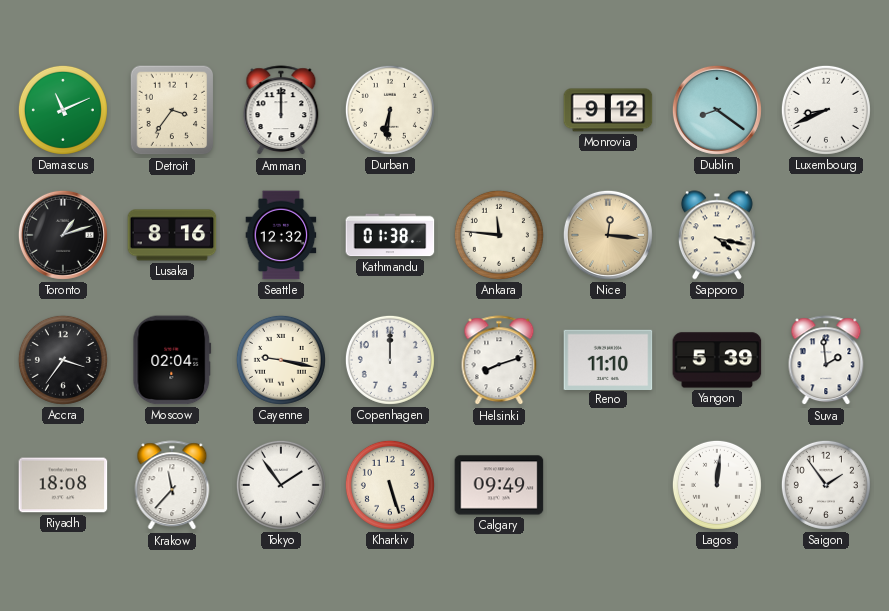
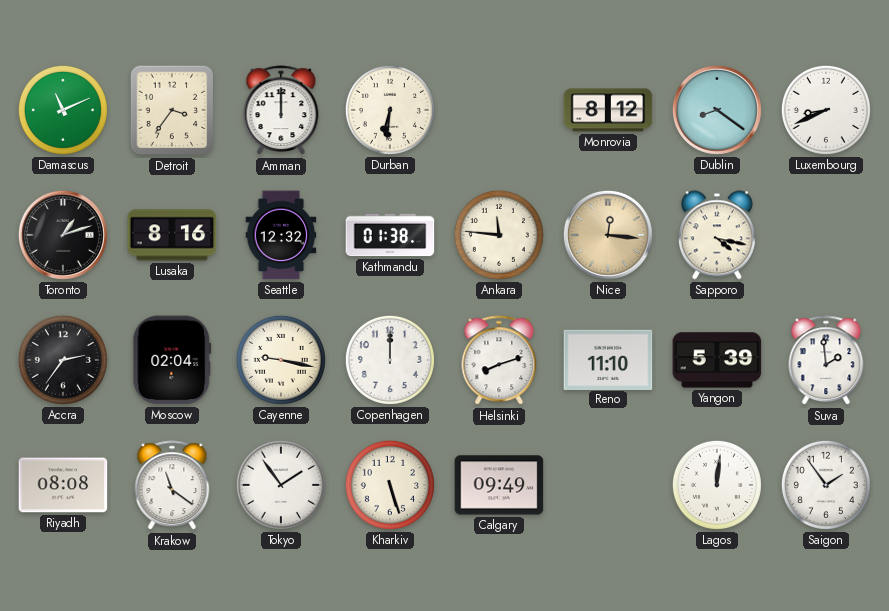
Monrovia: 9:12 -> 8:12 (608, 110)
Accra: 3:36 -> 2:36 (63, 360)
Riyadh: 18:08 -> 08:08 (63, 485)
Krakow: 11:37 -> 11:21 (172, 486)
